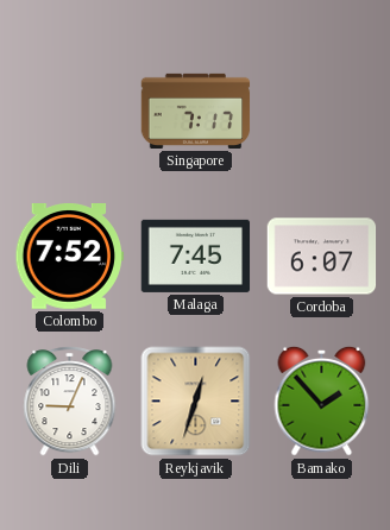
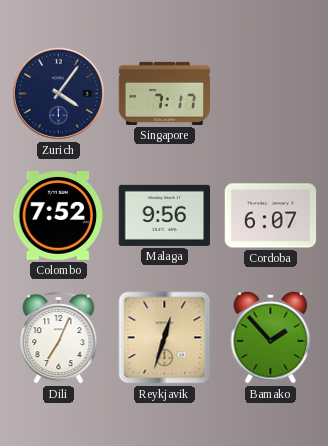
Zurich: none -> 4:06 (58, 93)
Malaga: 7:45 -> 9:56 (165, 215)
Dili: 9:04 -> 7:04 (59, 338)
